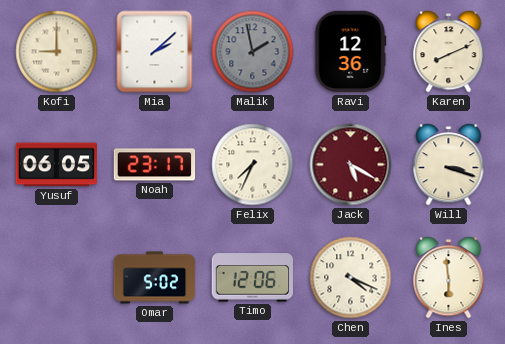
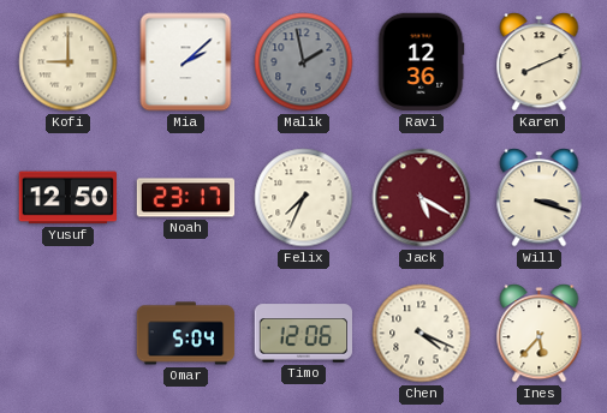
Yusuf: 06:05 -> 12:50 (69, 198)
Omar: 5:02 -> 5:04 (186, 334)
Ines: 5:59 -> 5:37 (540, 334)
